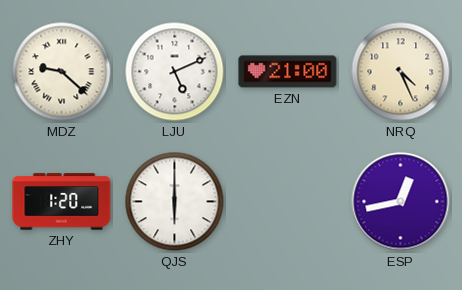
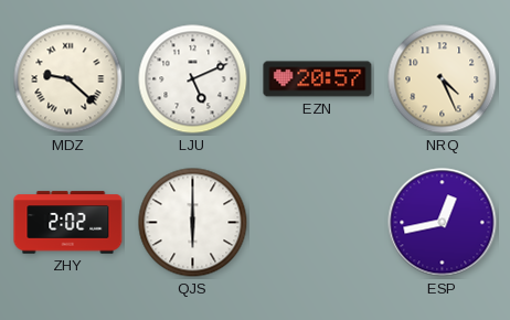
EZN: 21:00 -> 20:57 (318, 79)
ZHY: 1:20 -> 2:02 (68, 223)
